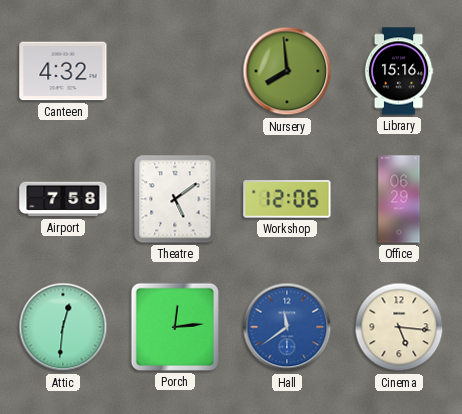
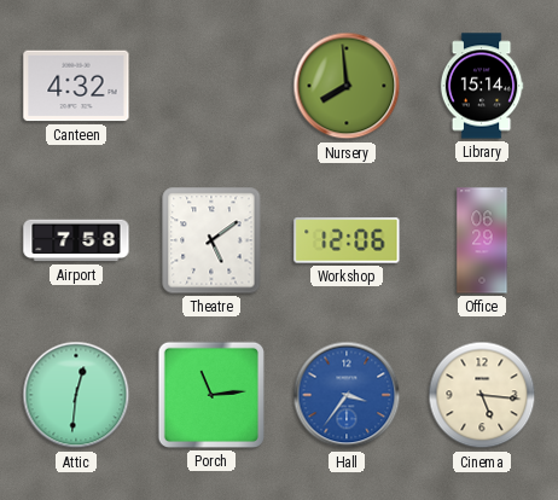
Library: 15:16 -> 15:14 (482, 86)
Porch: 12:14 -> 11:14 (211, 395)
Hall: 11:39 -> 3:36 (347, 395)
